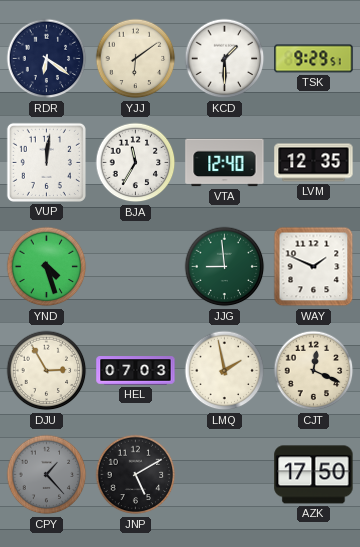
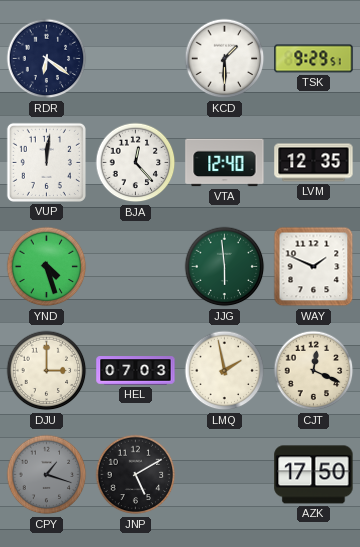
YJJ: 6:09 -> none (136, 59)
BJA: 11:35 -> 12:23 (136, 163)
JJG: 8:59 -> 5:59 (225, 267)
DJU: 2:55 -> 3:00 (47, 371)
CPY: 1:23 -> 1:18 (47, 475)
